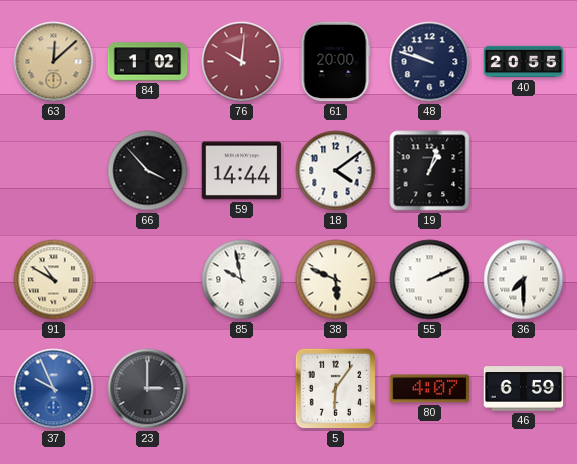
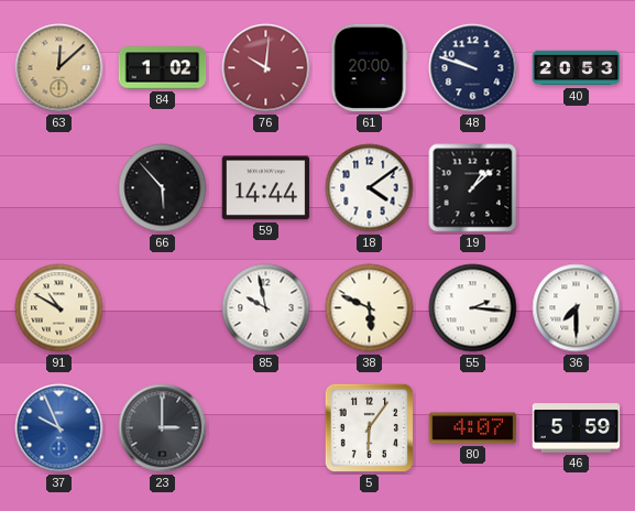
40: 20:55 -> 20:53 (577, 68)
66: 3:53 -> 5:53 (163, 188)
19: 1:03 -> 1:08 (473, 188)
55: 2:11 -> 2:16 (473, 308)
46: 6:59 -> 5:59 (577, 428)
